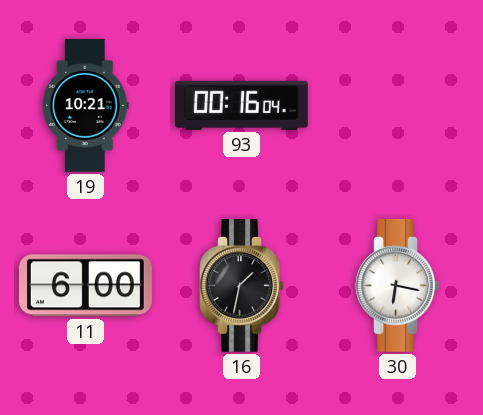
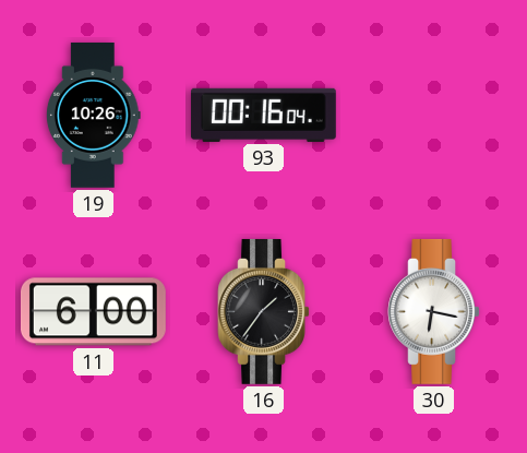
19: 10:21 -> 10:26 (93, 115)
16: 1:32 -> 1:36 (263, 311)
